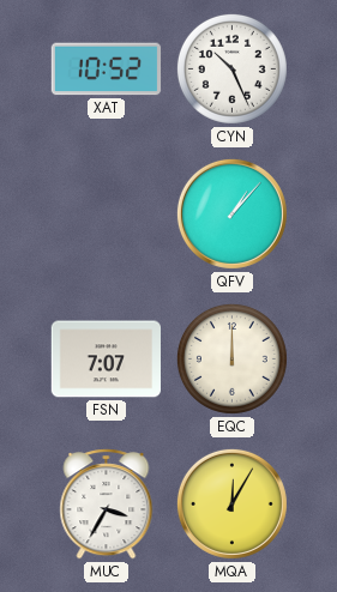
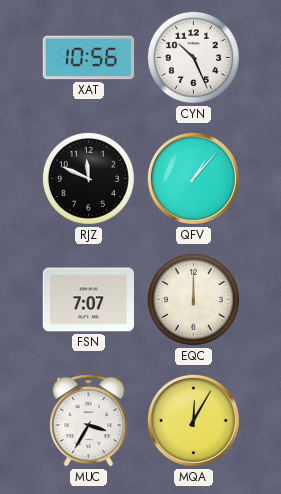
XAT: 10:52 -> 10:56 (89, 58)
RJZ: none -> 11:49 (88, 178)
